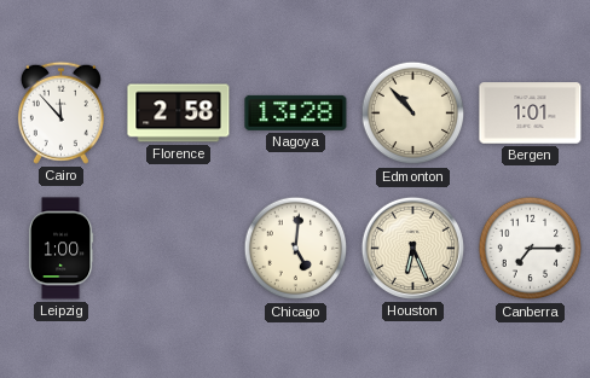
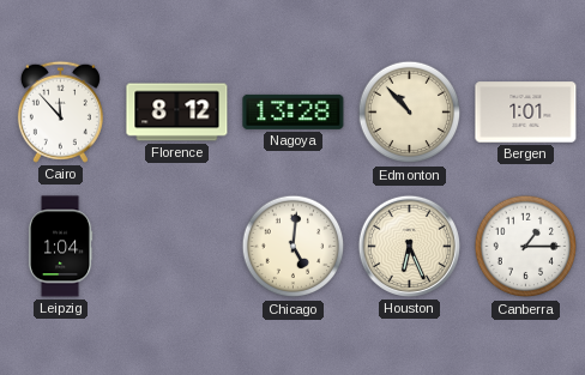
Florence: 2:58 -> 8:12 (177, 113)
Leipzig: 1:00 -> 1:04 (60, 247)
Canberra: 7:15 -> 1:15 (526, 247)
